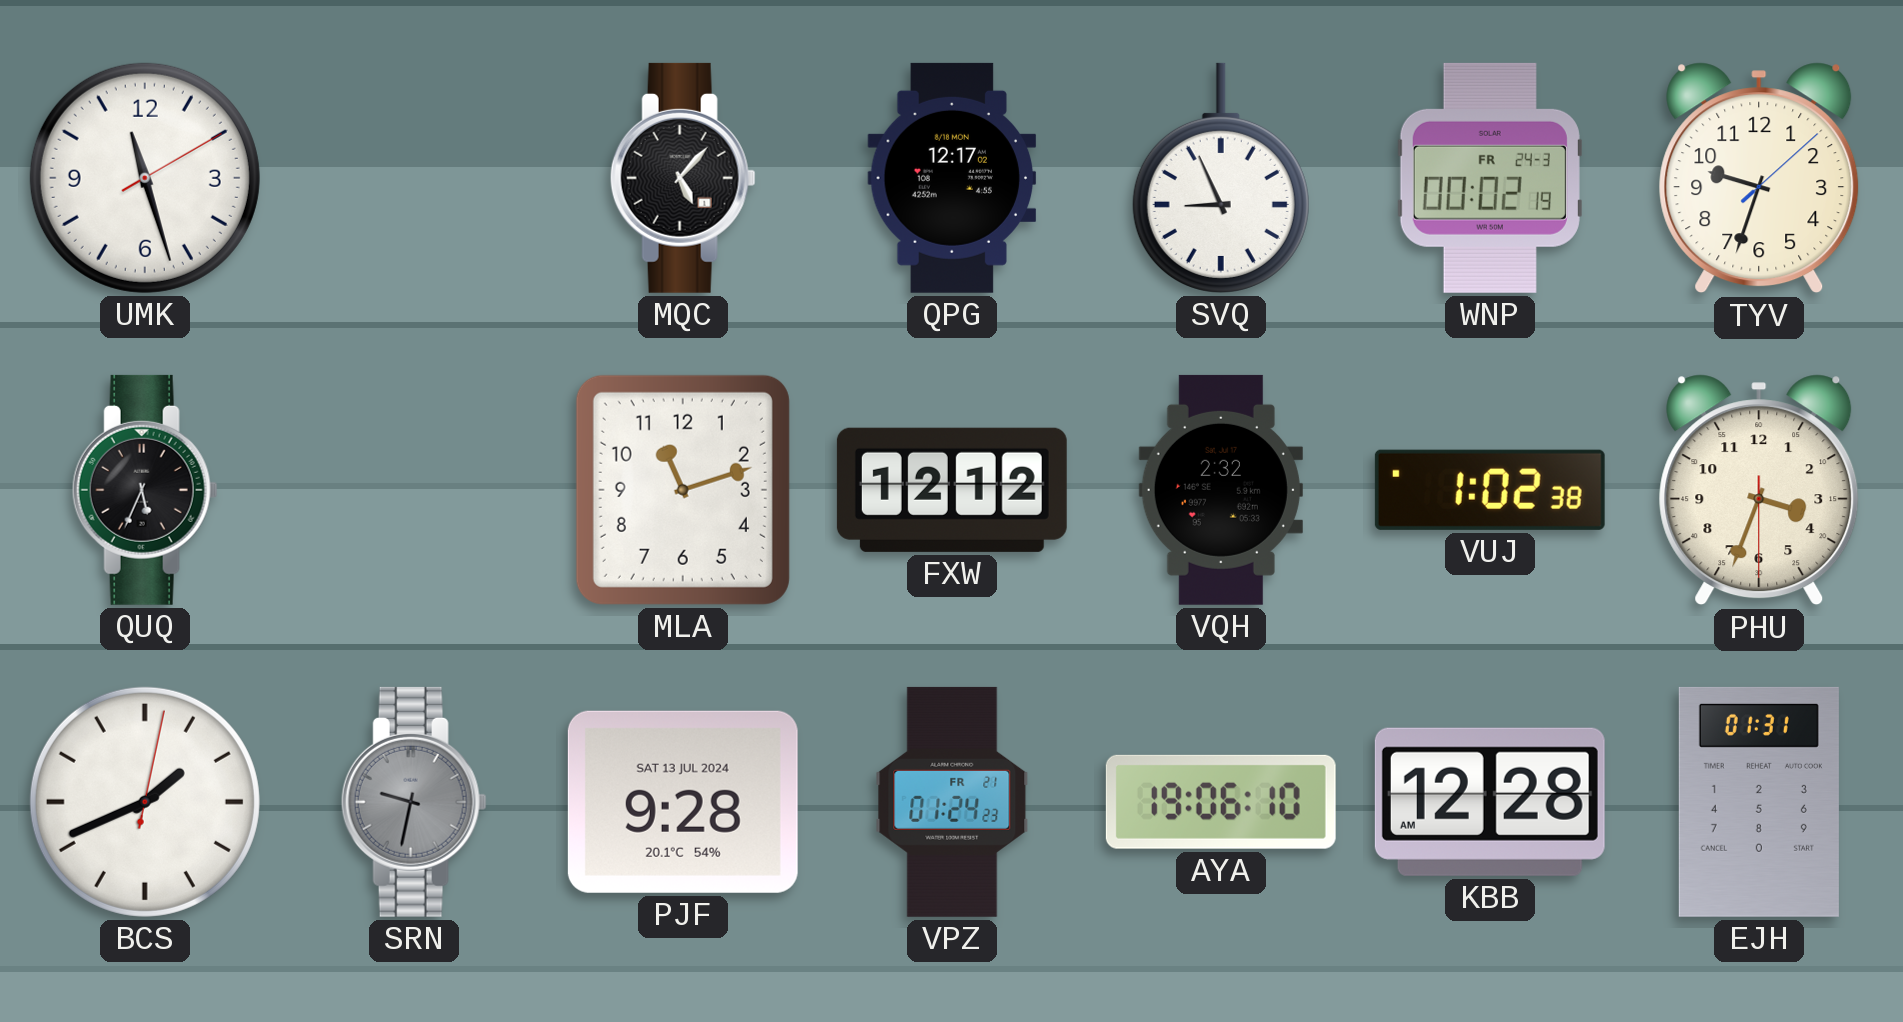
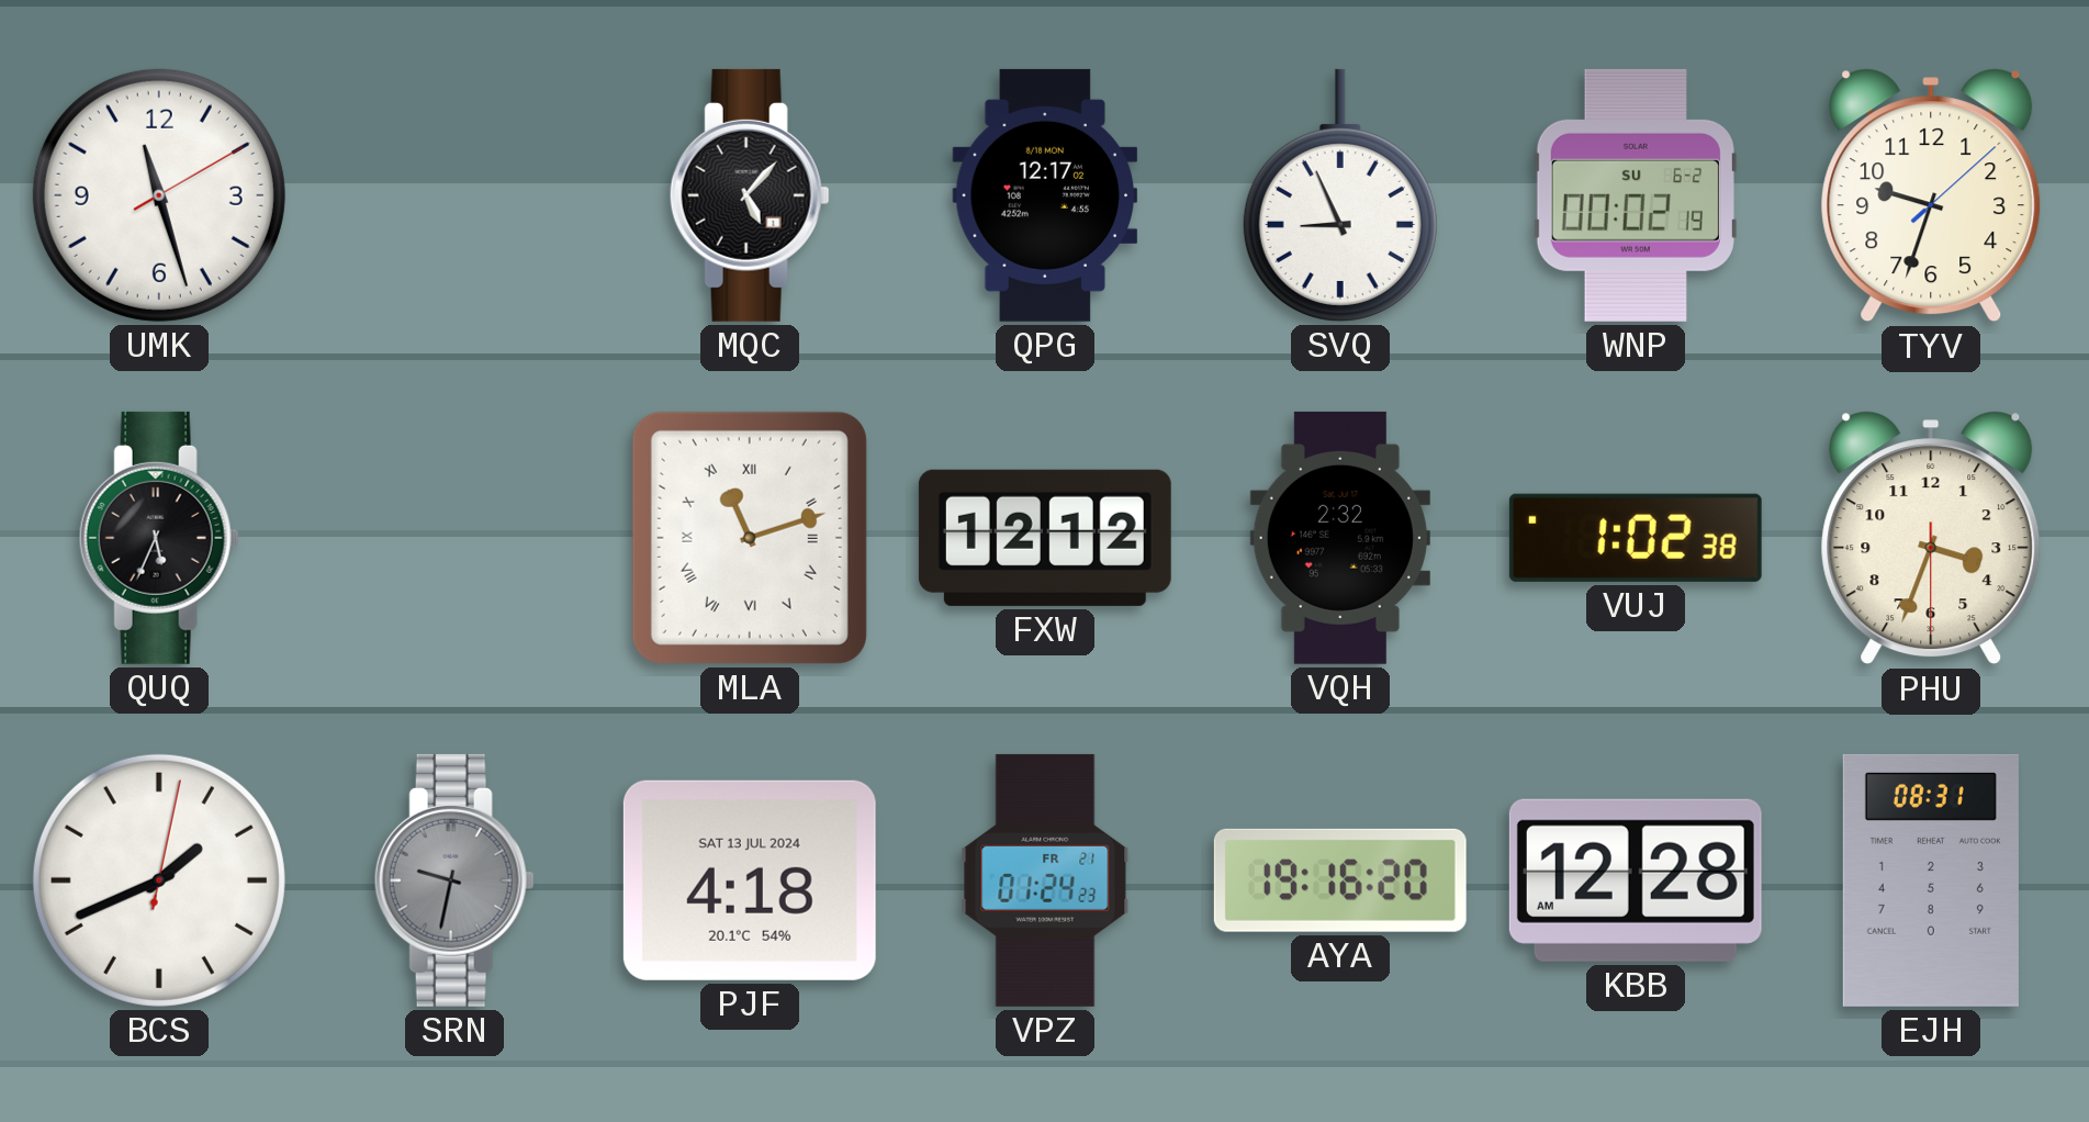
WNP date: FR 24-3 -> SU 6-2 (1636, 195)
MLA numerals: Arabic -> Roman (750, 538)
PJF: 9:28 -> 4:18 (750, 880)
AYA: 19:06 -> 19:16 (1340, 880)
EJH: 01:31 -> 08:31 (1931, 880)
